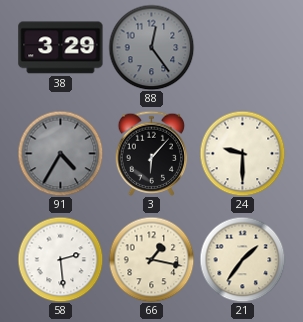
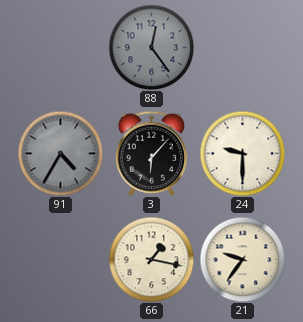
38: 3:29 -> none (61, 48)
58: 2:29 -> none (60, 259)
21: 1:36 -> 9:36 (242, 259)
